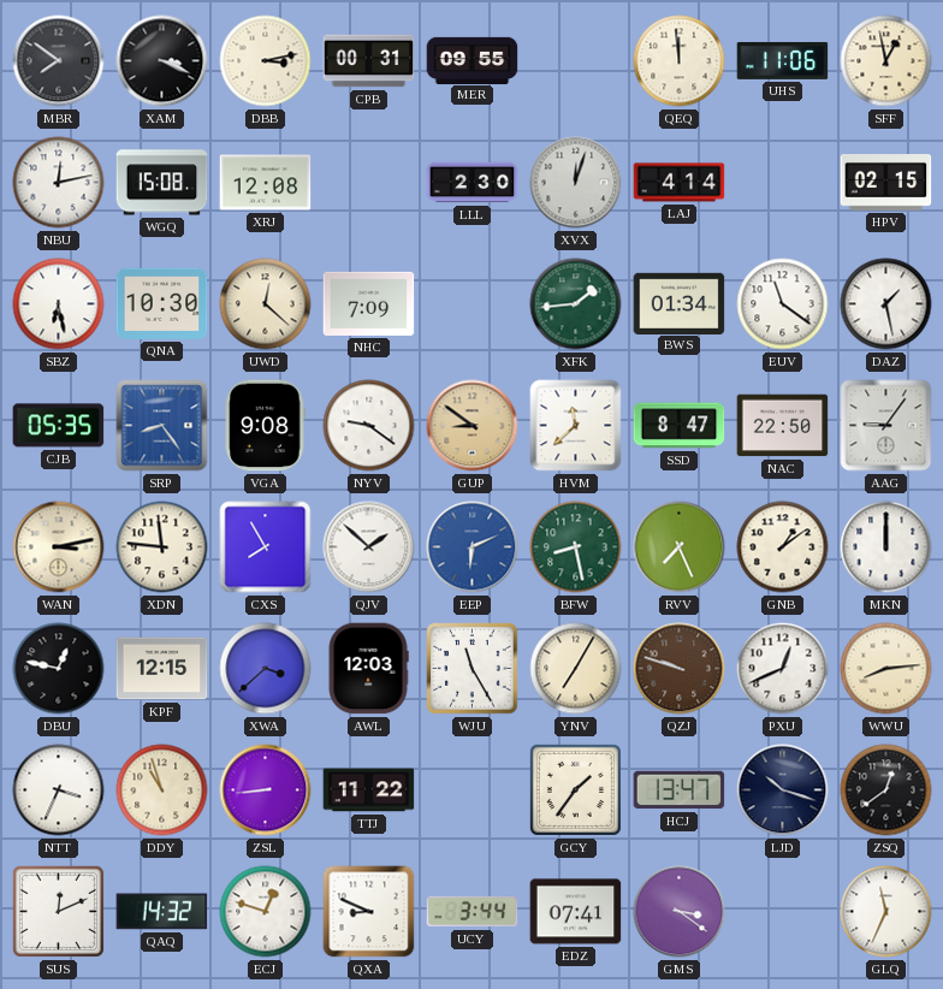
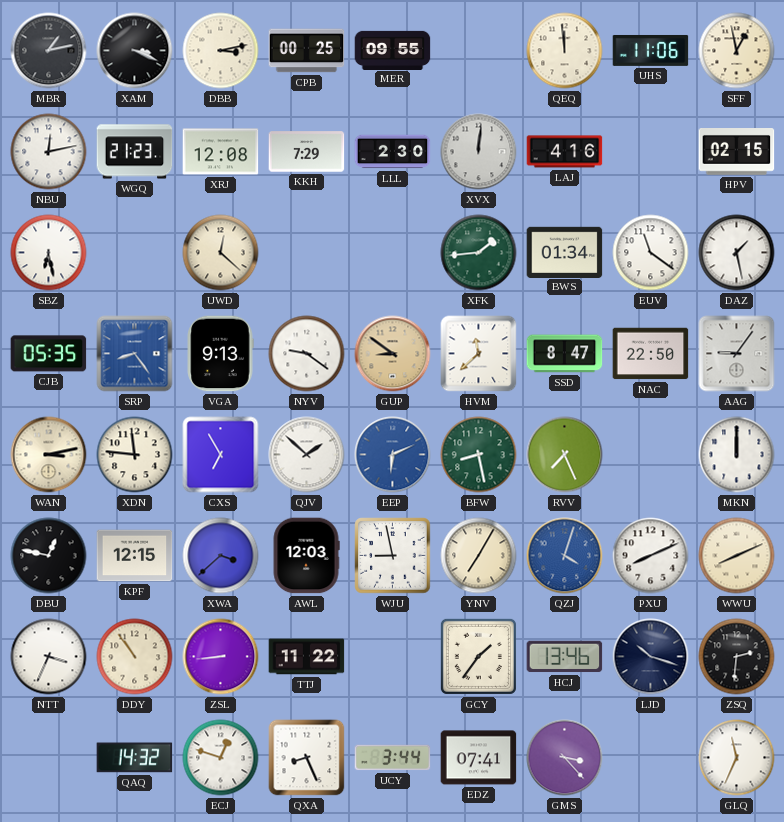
MBR: 7:51 -> 1:13 (49, 51)
CPB: 00:31 -> 00:25 (307, 51)
WGQ: 15:08 -> 21:23 (135, 152)
KKH: none -> 7:29 (307, 152)
XVX: 12:03 -> 12:01 (479, 152)
LAJ: 4:14 -> 4:16 (565, 152)
QNA: 10:30 -> none (162, 303)
NHC: 7:09 -> none (369, 303)
VGA: 9:08 -> 9:13 (220, 354)
CXS: 7:55 -> 6:55 (221, 455)
GNB: 1:09 -> none (783, 547)
WJU: 11:25 -> 8:58 (393, 556)
QZJ: 9:48 -> 4:03 (565, 556)
QZJ dial: brown -> blue (565, 556)
PXU: 12:41 -> 8:11 (651, 556)
WWU: 8:14 -> 8:11 (737, 556)
DDY: 10:57 -> 10:54 (135, 657)
HCJ: 13:47 -> 13:46 (565, 657)
ZSQ: 12:39 -> 2:31 (737, 657)
SUS: 12:11 -> none (58, 911)
QXA: 8:49 -> 8:26 (307, 758)
GMS: 3:21 -> 3:23 (565, 758)
